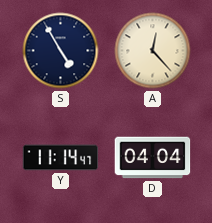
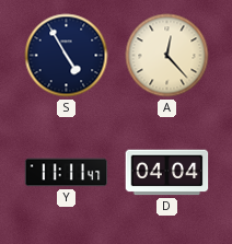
Y: 11:14 -> 11:11 (67, 173)
